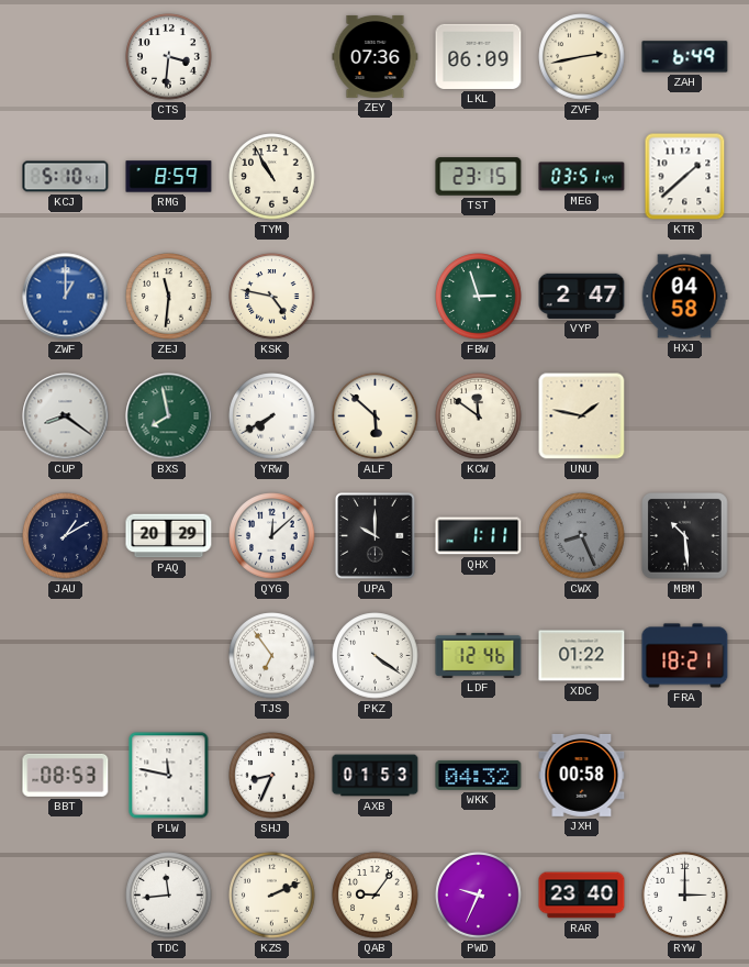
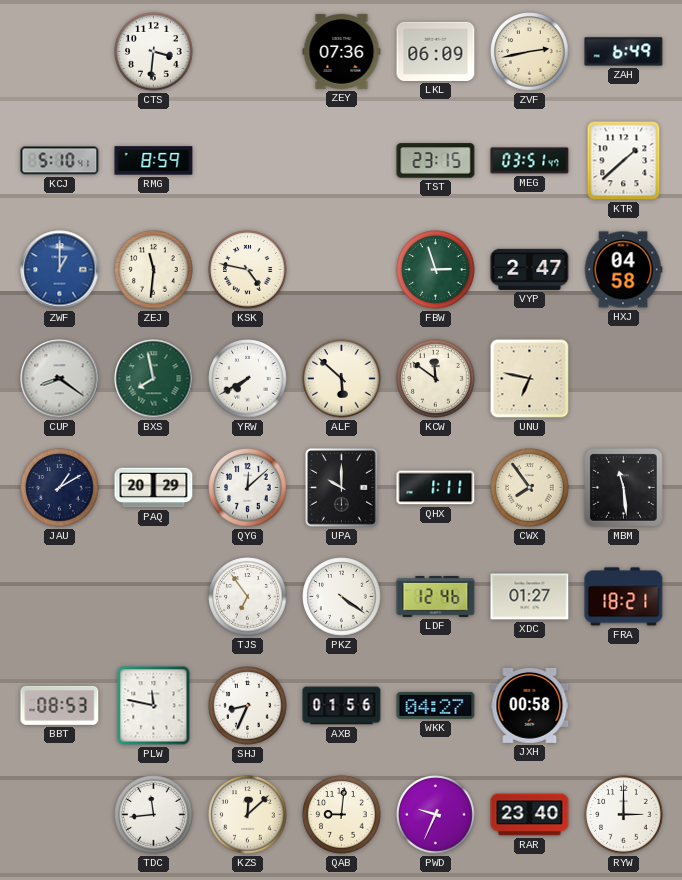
TYM: 10:55 -> none (272, 177)
UNU: 1:47 -> 6:47 (530, 379)
CWX: 8:26 -> 7:54 (530, 488)
CWX dial: grey -> cream (530, 488)
MBM: 10:29 -> 11:29 (624, 488)
XDC: 01:22 -> 01:27 (530, 597)
AXB: 01:53 -> 01:56 (342, 706)
WKK: 04:32 -> 04:27 (436, 705)
KZS: 2:11 -> 12:08 (248, 815)
QAB: 9:06 -> 9:01 (342, 815)
